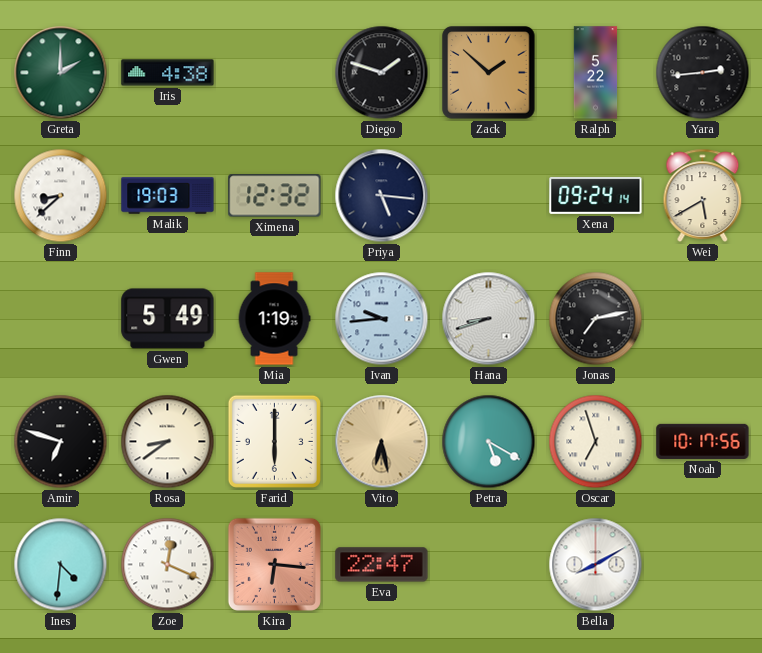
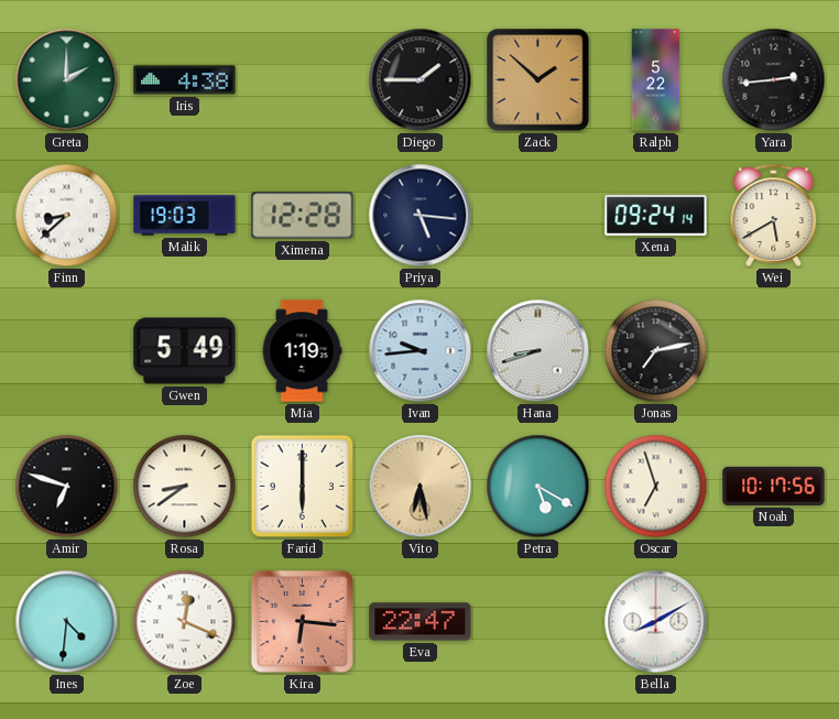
Diego: 1:48 -> 1:45 (421, 80)
Ximena: 12:32 -> 12:28 (303, 216)
